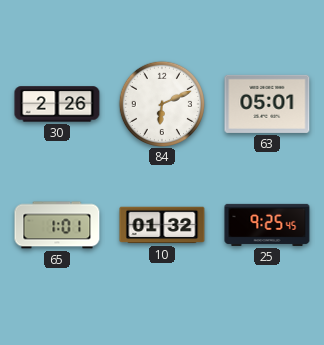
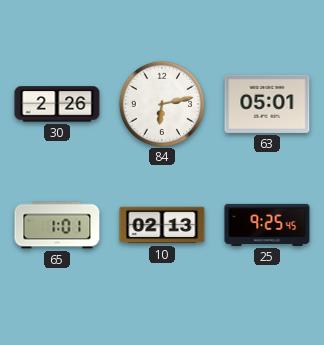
84: 6:11 -> 6:13 (161, 103)
10: 01:32 -> 02:13 (162, 225)
